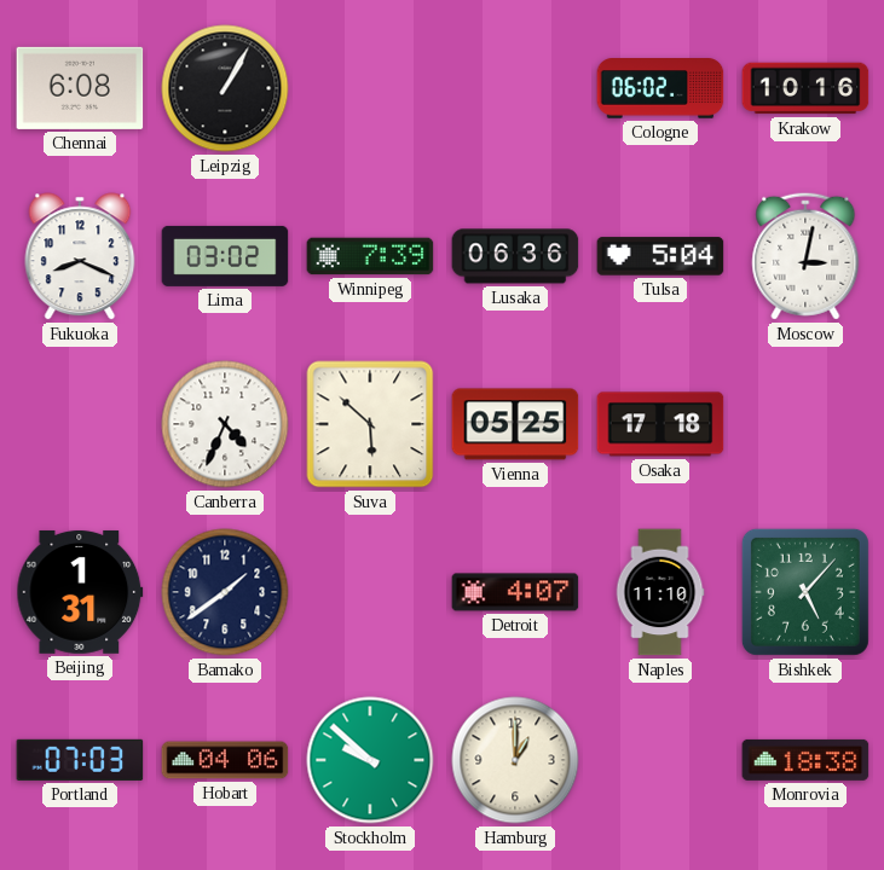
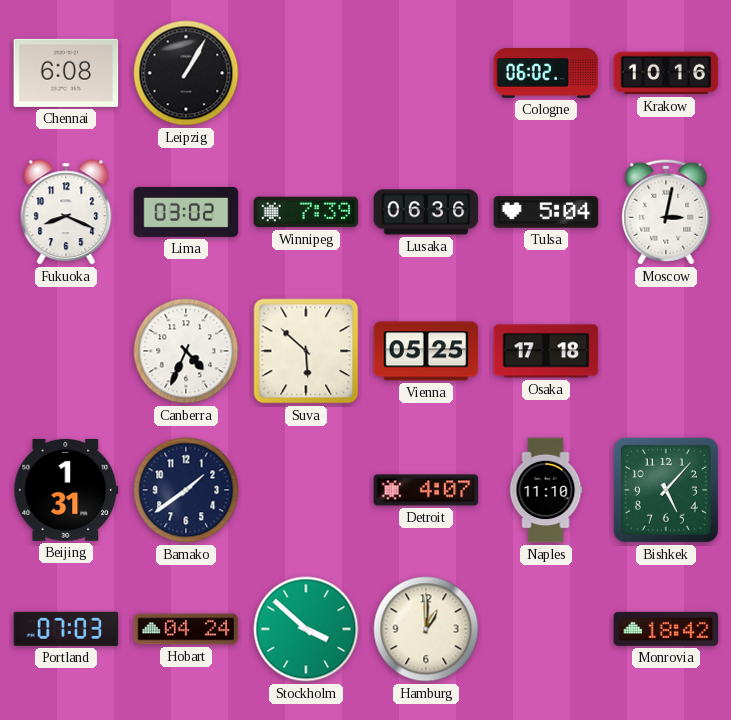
Hobart: 04:06 -> 04:24 (186, 629)
Stockholm: 9:52 -> 3:52 (306, 629)
Monrovia: 18:38 -> 18:42 (666, 629)
